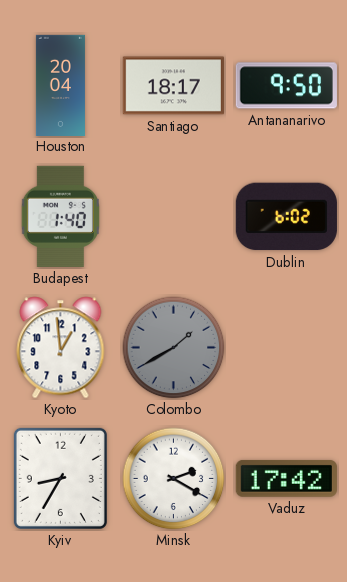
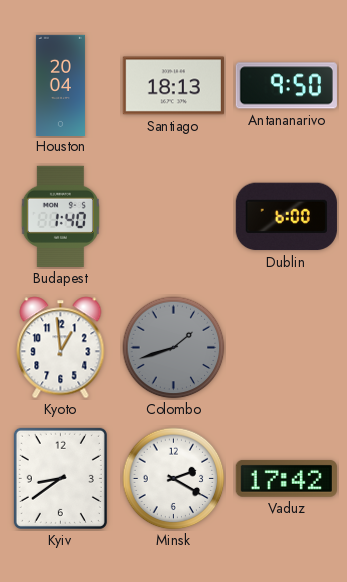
Santiago: 18:17 -> 18:13 (173, 86)
Dublin: 6:02 -> 6:00 (286, 217)
Colombo: 1:40 -> 1:42 (174, 348)
Kyiv: 8:35 -> 8:39 (60, 478)
